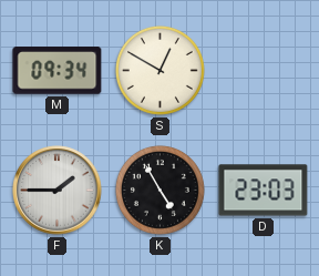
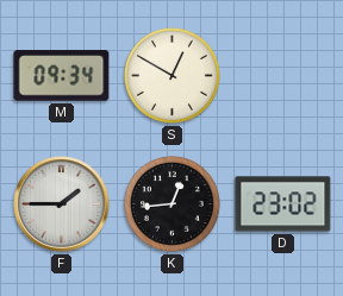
K: 4:55 -> 12:44 (171, 203)
D: 23:03 -> 23:02 (283, 204)
